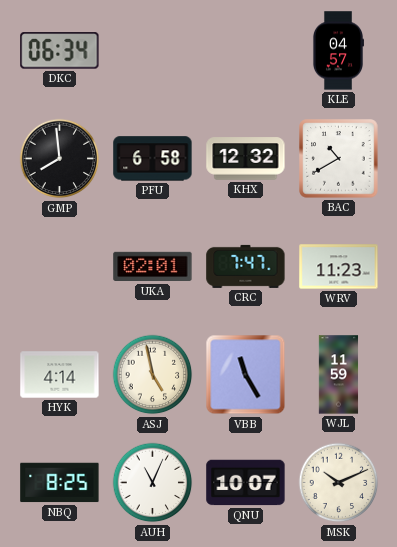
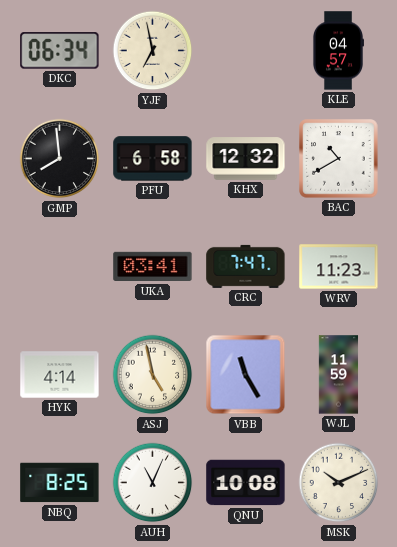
YJF: none -> 6:58 (153, 51)
UKA: 02:01 -> 03:41 (153, 267)
QNU: 10:07 -> 10:08 (246, 483)
